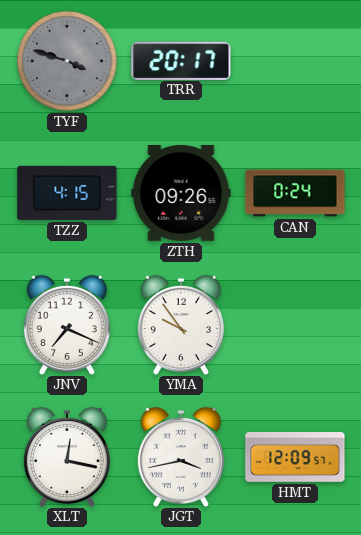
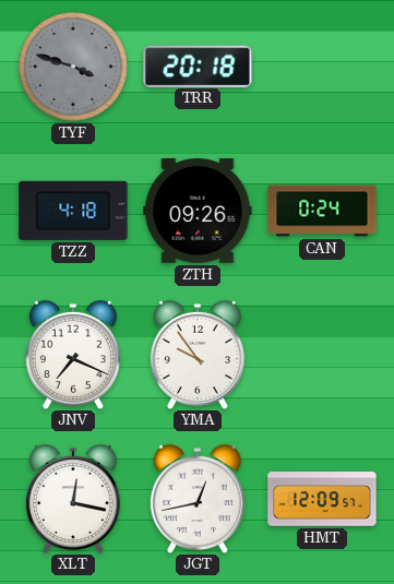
TRR: 20:17 -> 20:18 (198, 65)
TZZ: 4:15 -> 4:18 (73, 211)
JGT: 3:43 -> 12:43 (198, 498)
